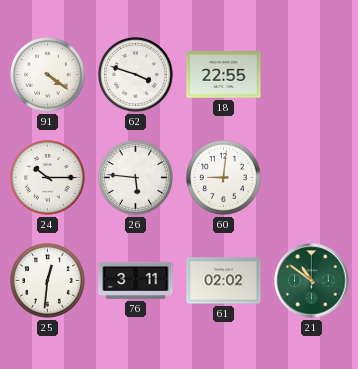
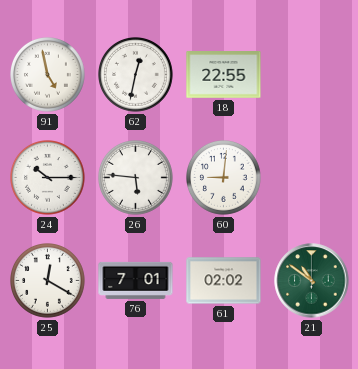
91: 4:21 -> 4:58 (48, 75)
62: 3:48 -> 12:32 (136, 75)
25: 12:31 -> 12:20 (48, 281)
76: 3:11 -> 7:01 (136, 280)
